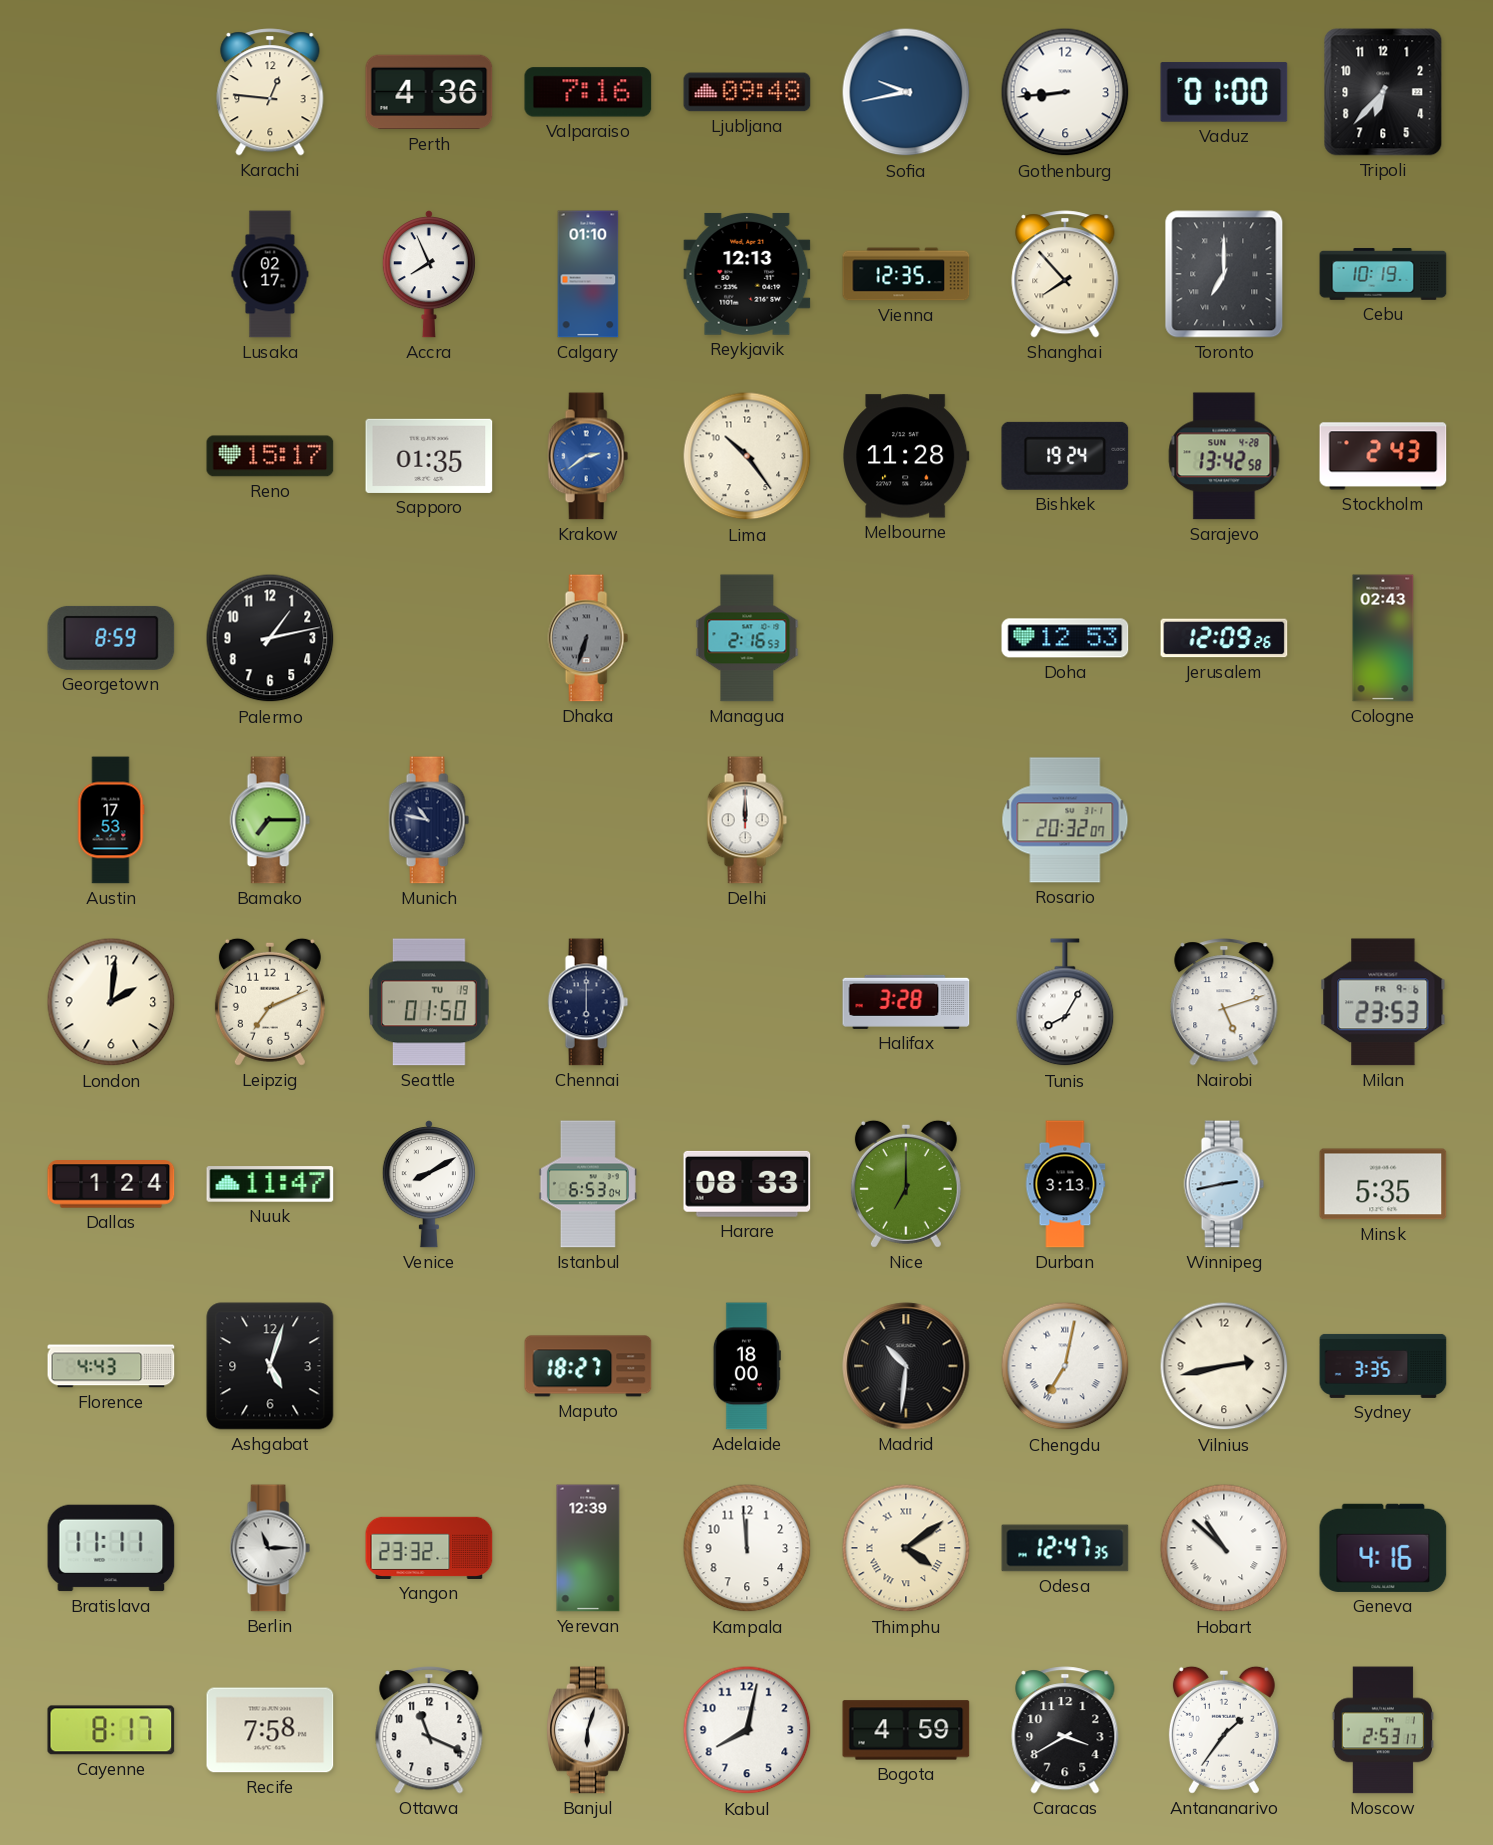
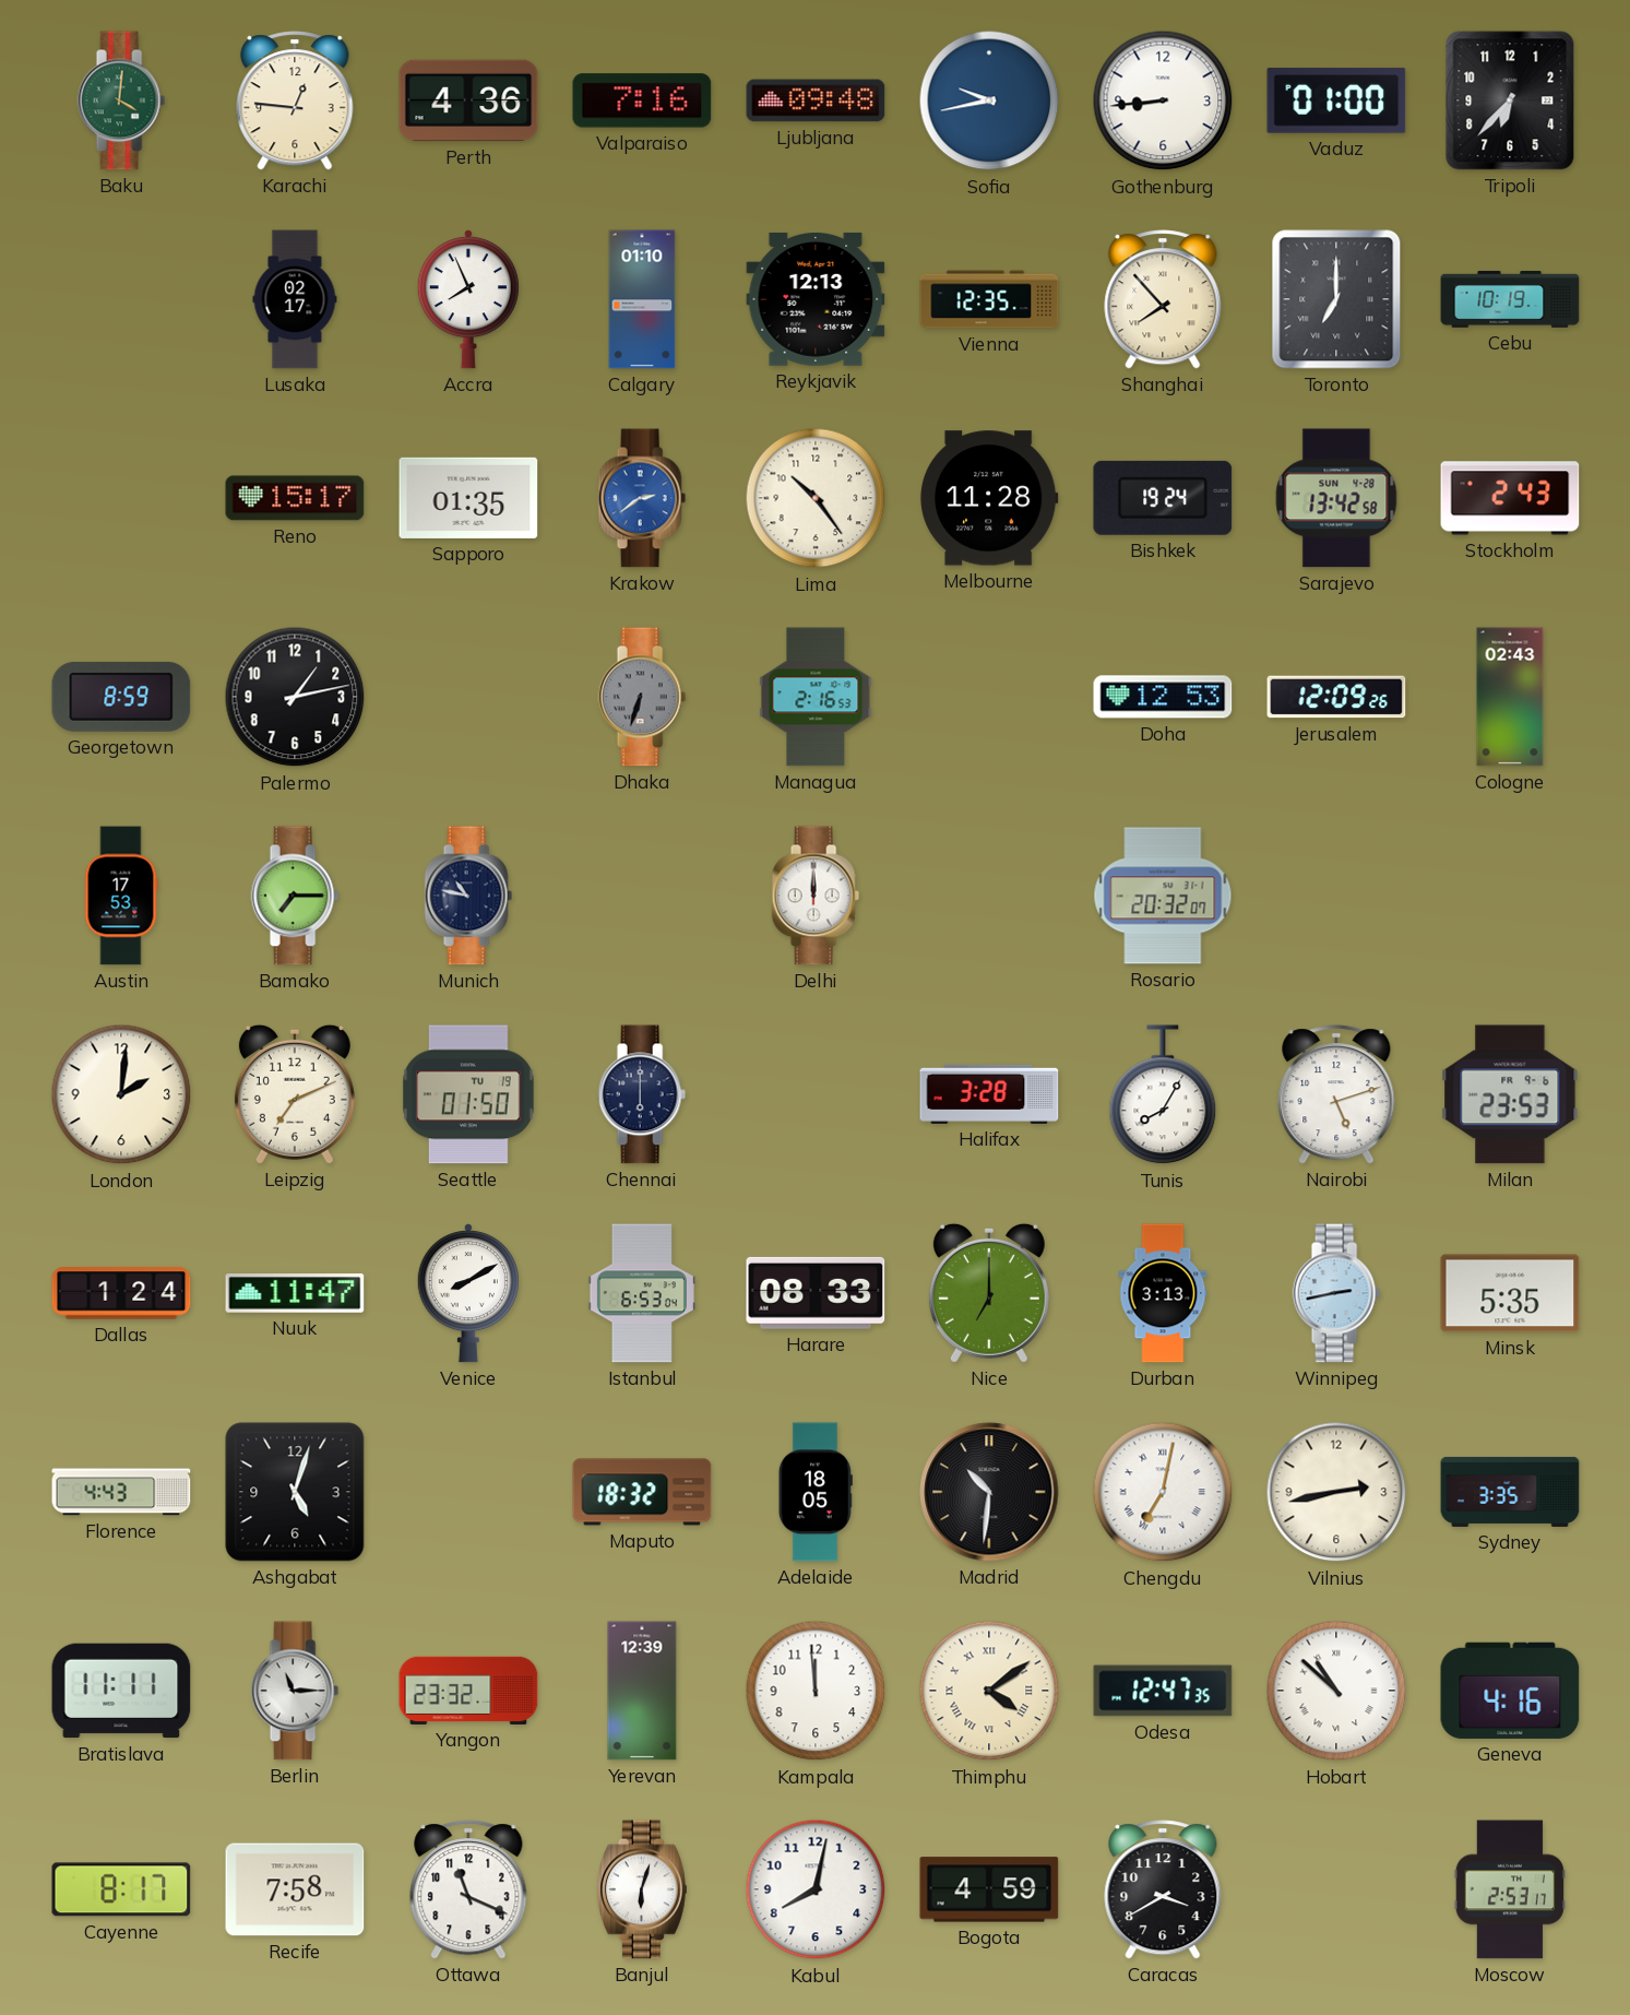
Baku: none -> 4:01 (121, 100)
Maputo: 18:27 -> 18:32 (642, 1492)
Adelaide: 18:00 -> 18:05 (816, 1492)
Antananarivo: 1:36 -> none (1224, 1730)
